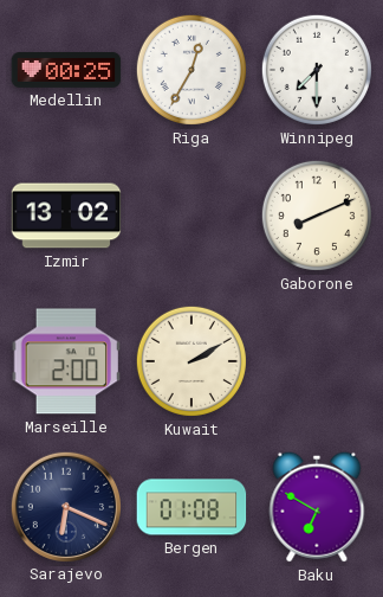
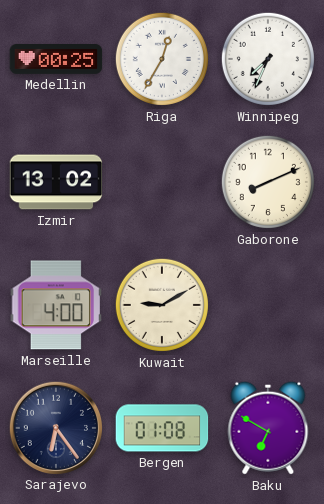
Winnipeg: 7:30 -> 7:34 (268, 59)
Marseille: 2:00 -> 4:00 (56, 305)
Kuwait: 2:10 -> 9:10 (162, 305)
Sarajevo: 6:19 -> 6:24 (55, 427)
